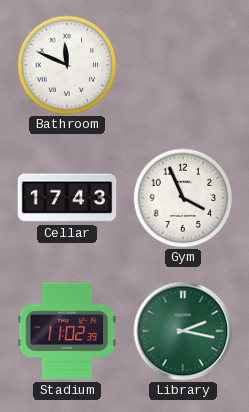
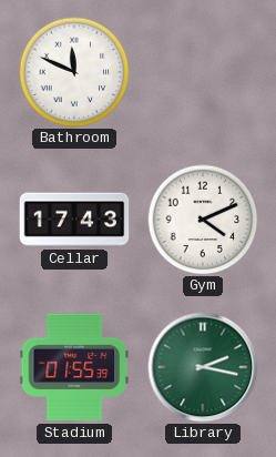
Gym: 3:56 -> 4:11 (203, 220)
Stadium: 11:02 -> 01:55 (74, 367)
